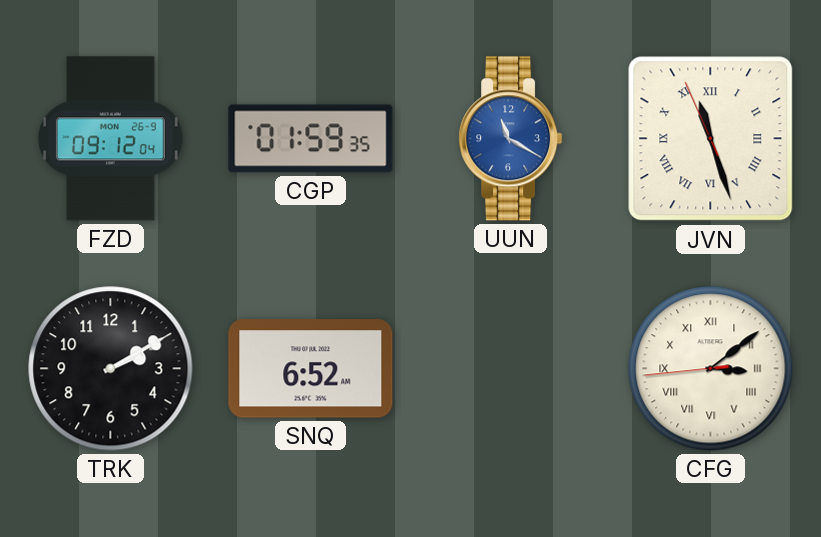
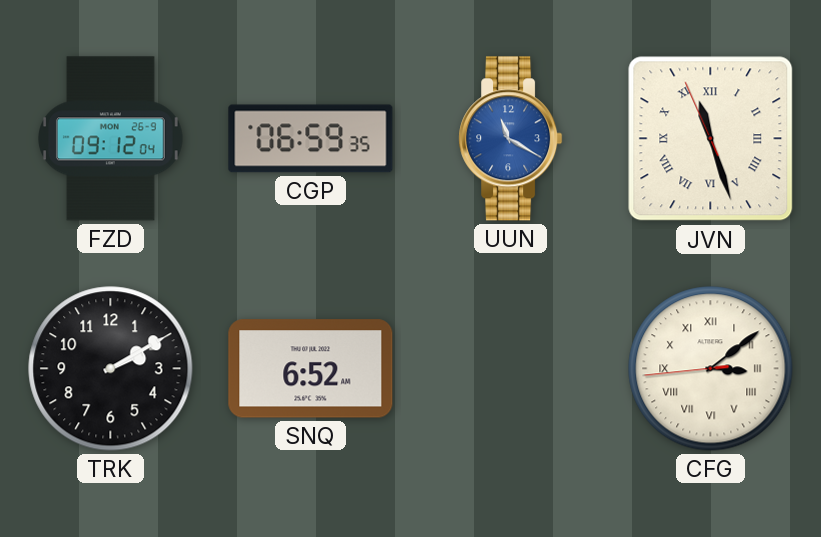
CGP: 01:59 -> 06:59 (311, 139)
